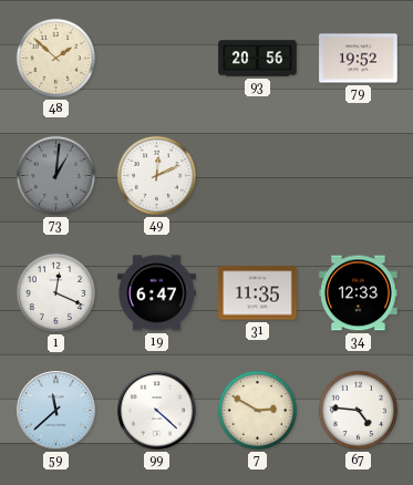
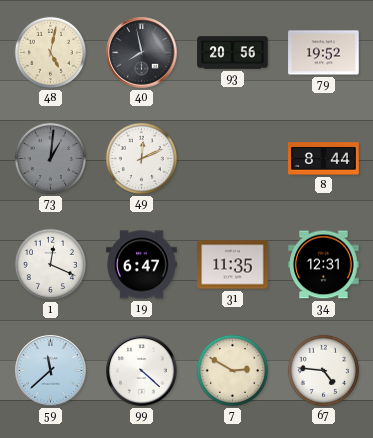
48: 1:52 -> 5:02 (50, 52)
40: none -> 7:58 (142, 53)
8: none -> 8:44 (324, 159)
34: 12:33 -> 12:31 (324, 265)
